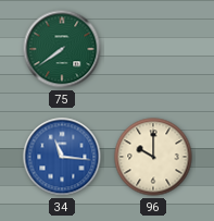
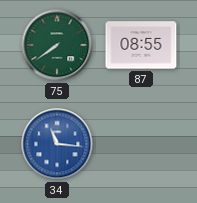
87: none -> 08:55 (141, 45)
96: 10:00 -> none (153, 157)
